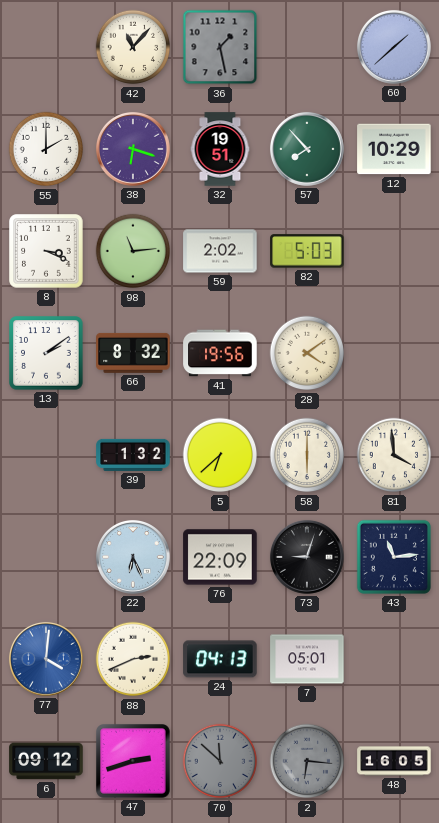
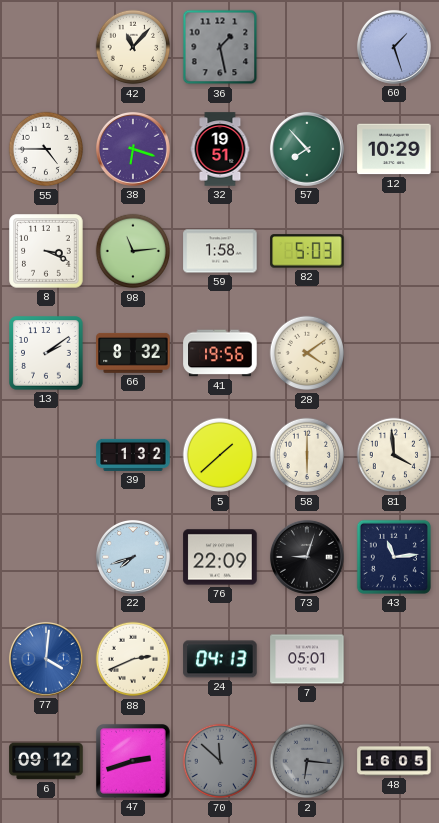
60: 1:38 -> 1:27 (394, 47)
55: 2:00 -> 4:45 (46, 149)
59: 2:02 -> 1:58 (220, 251)
5: 6:38 -> 1:38 (220, 455)
22: 6:26 -> 7:42 (133, 557)
